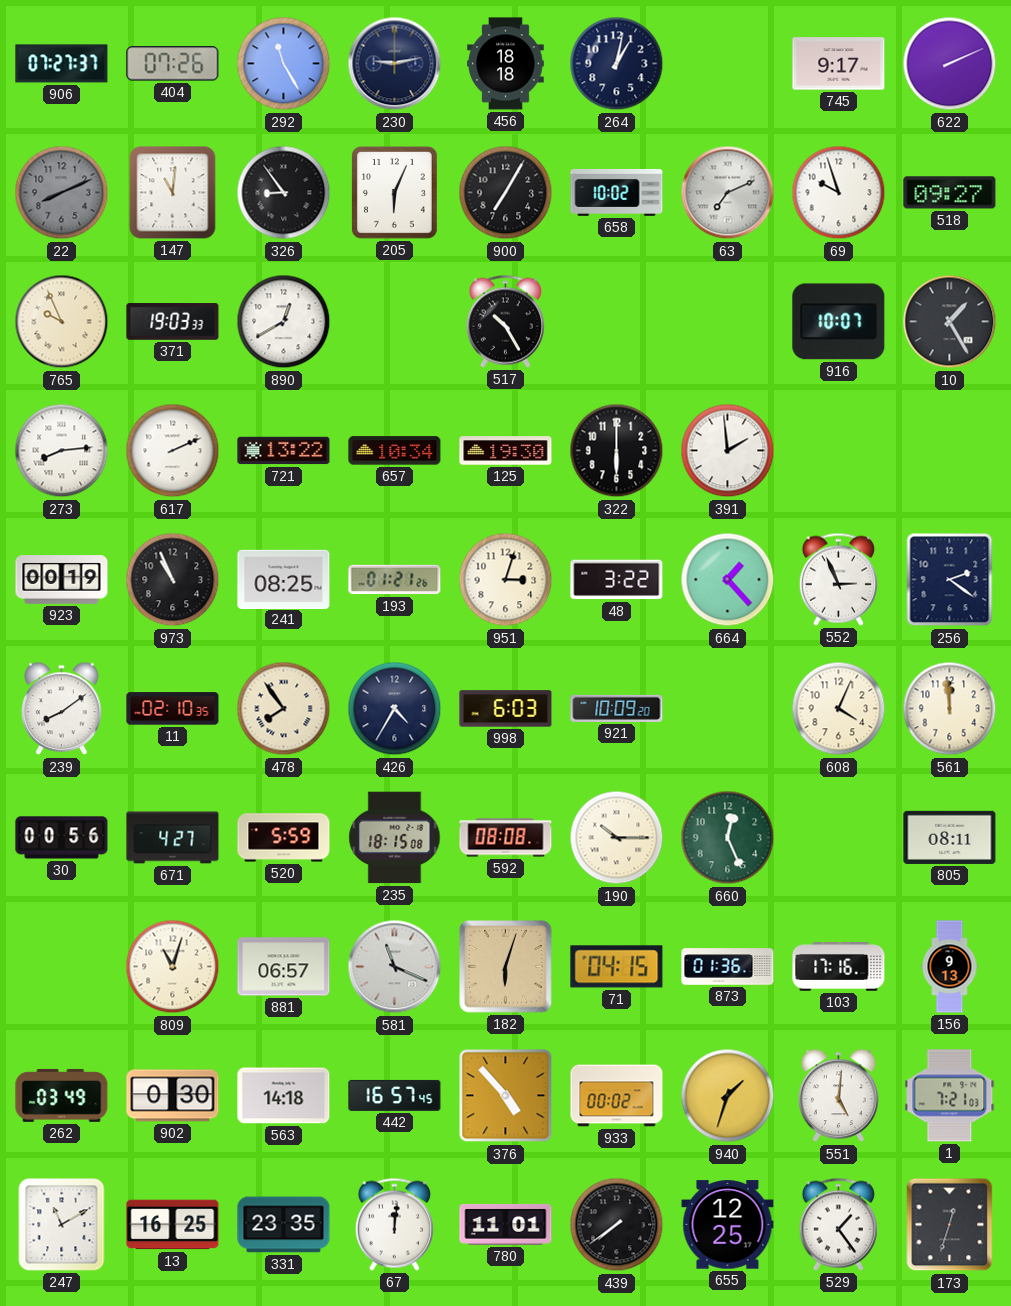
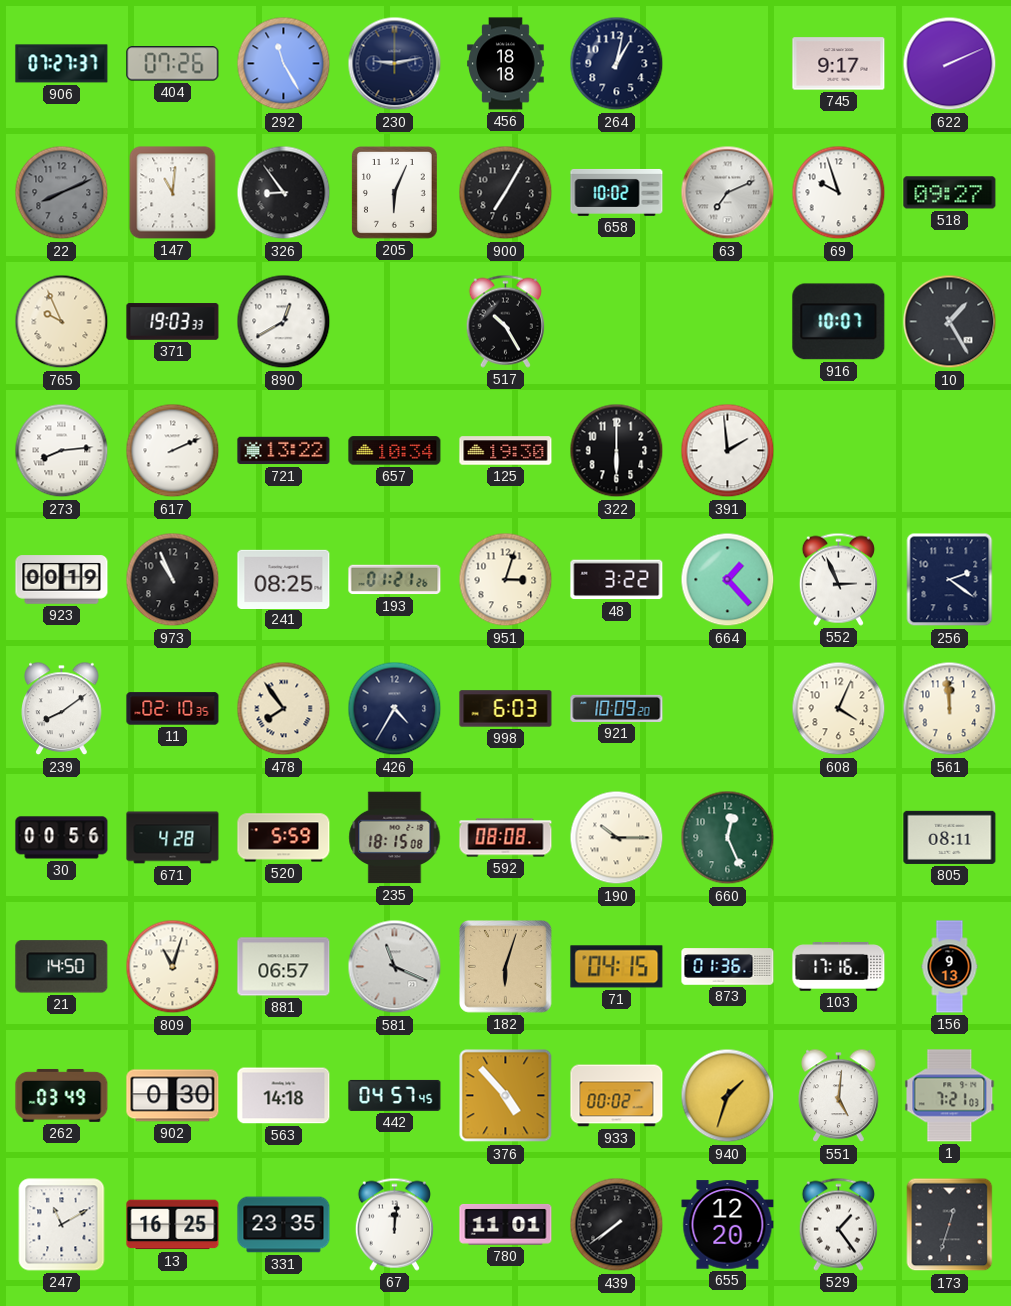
671: 4:27 -> 4:28 (173, 838)
21: none -> 14:50 (62, 967)
442: 16:57 -> 04:57 (395, 1095)
655: 12:25 -> 12:20 (728, 1225)
